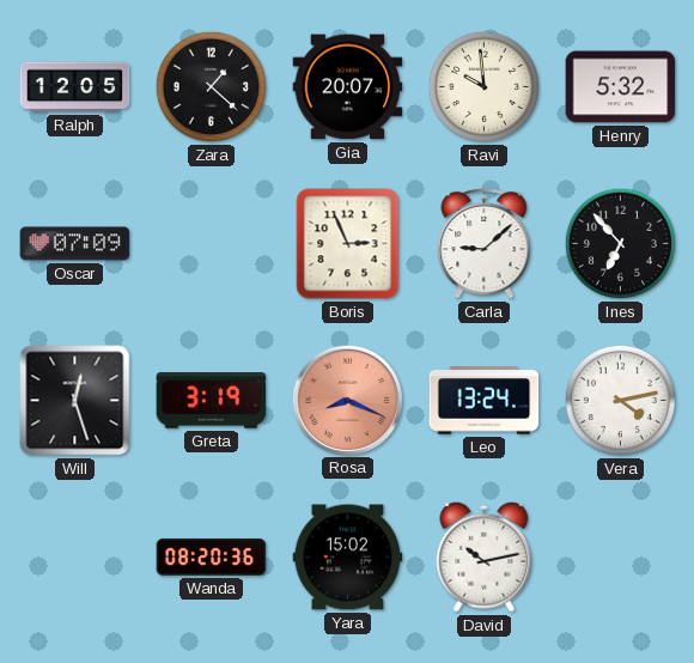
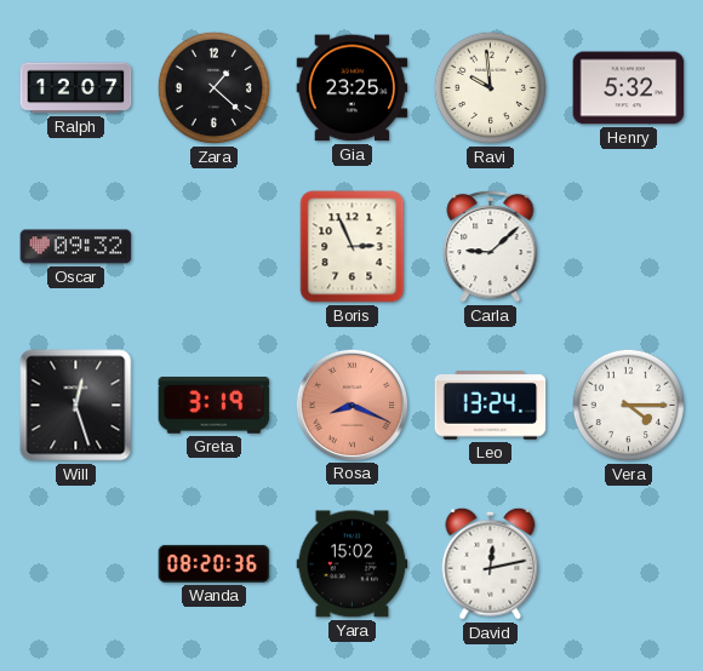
Ralph: 12:05 -> 12:07 (76, 88)
Gia: 20:07 -> 23:25 (353, 88)
Oscar: 07:09 -> 09:32 (76, 247)
Ines: 6:53 -> none (620, 243)
Vera: 4:13 -> 4:15 (628, 405)
David: 10:13 -> 12:13 (491, 563)
